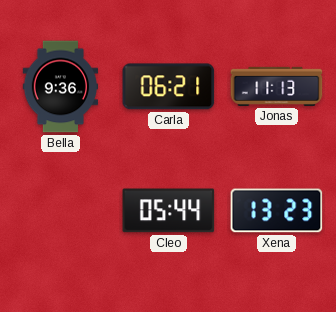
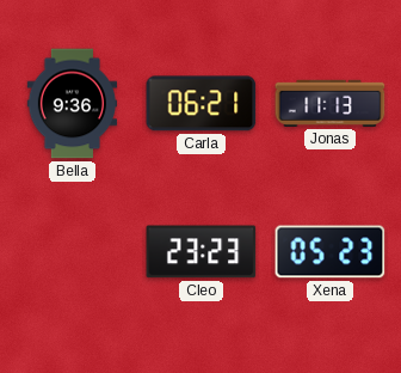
Cleo: 05:44 -> 23:23 (202, 252)
Xena: 13:23 -> 05:23 (331, 252)
